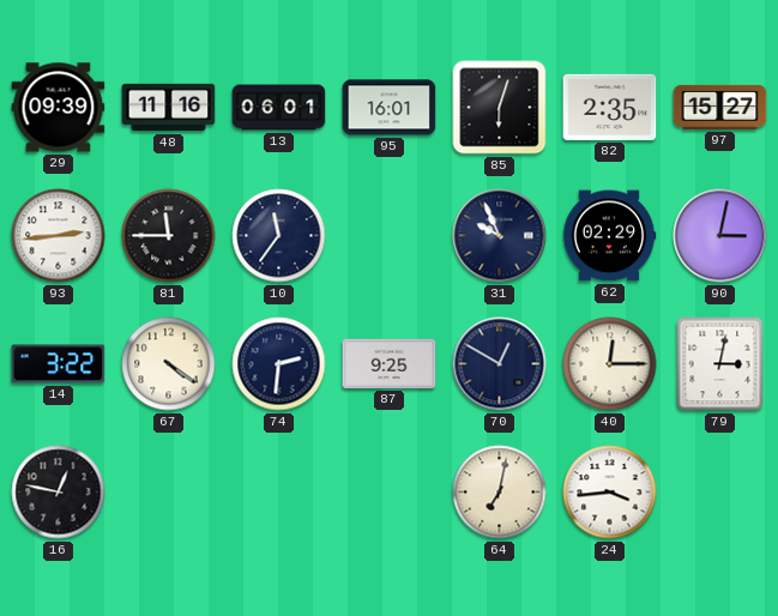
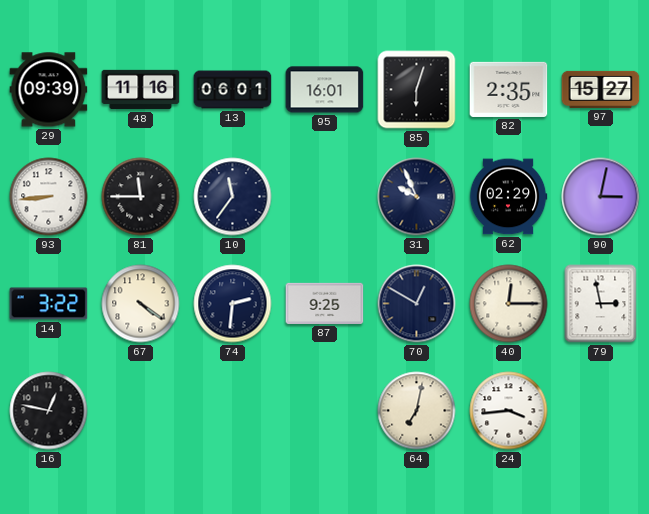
93: 2:44 -> 8:44 (49, 197)
79: 3:02 -> 2:58 (601, 304)
